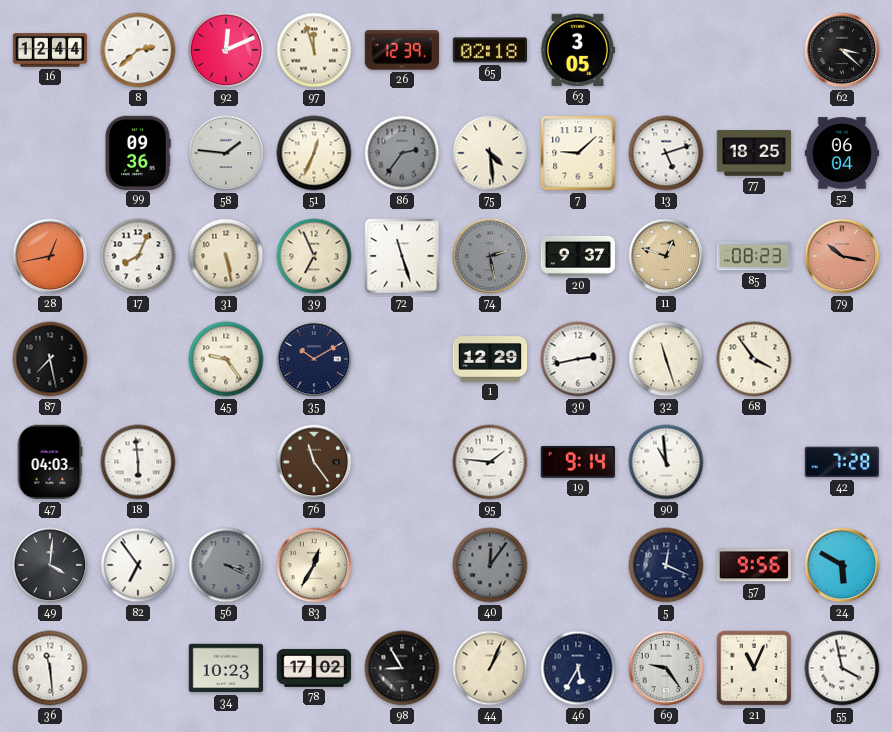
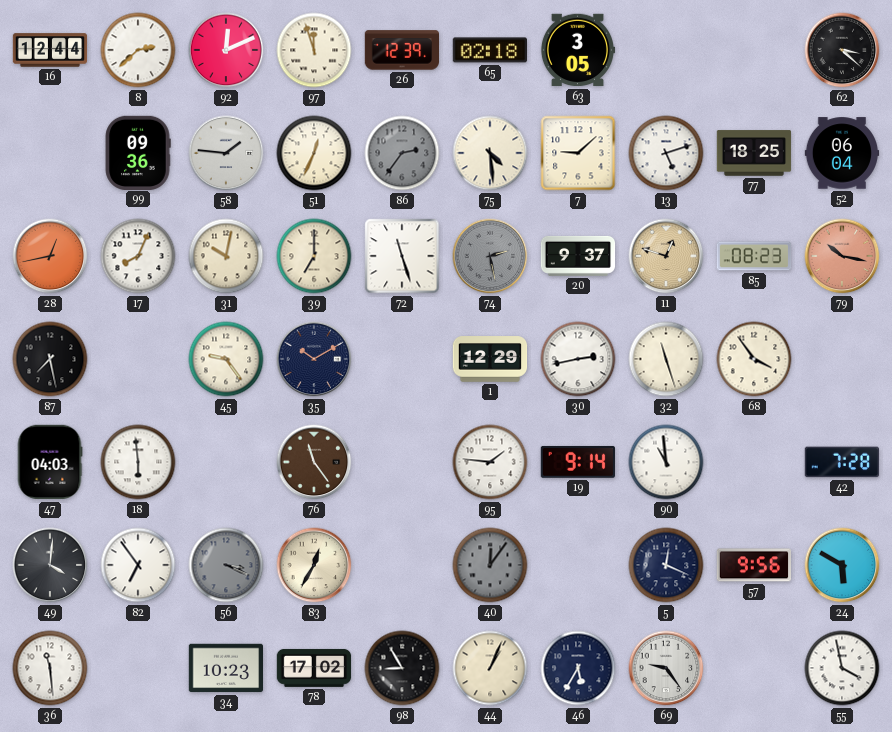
31: 5:28 -> 10:02 (226, 256)
39: 6:56 -> 7:00 (314, 256)
21: 11:04 -> none (754, 668)
